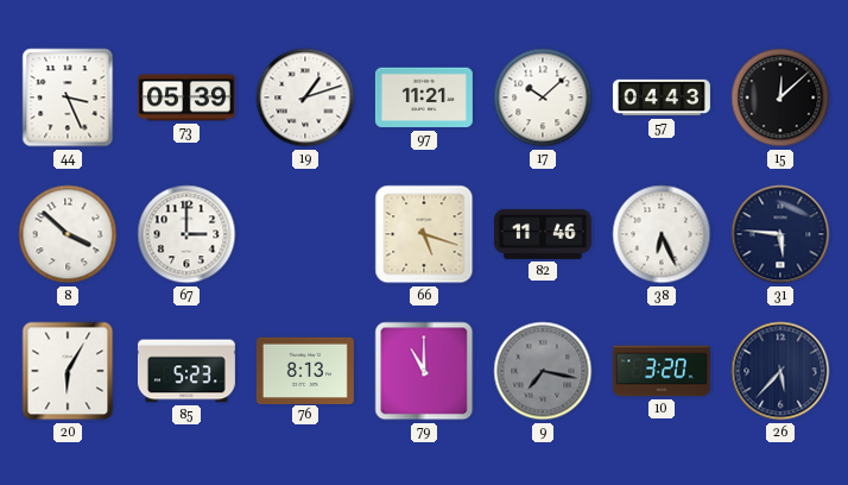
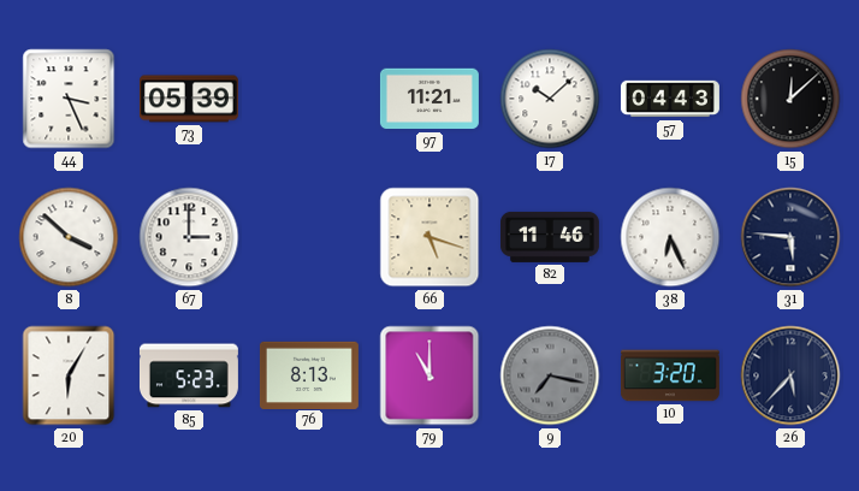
19: 1:12 -> none (305, 97)
